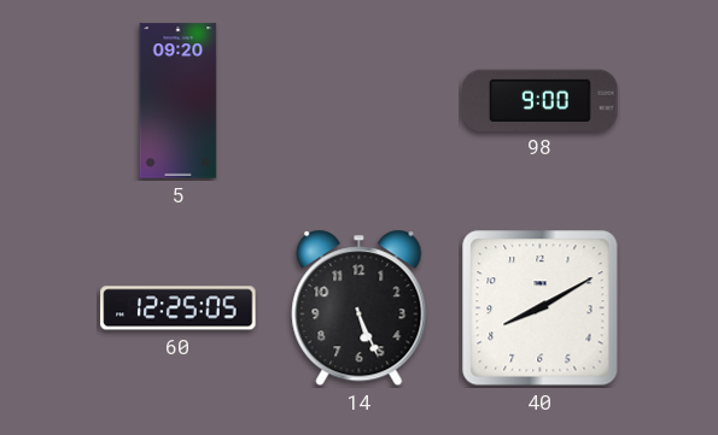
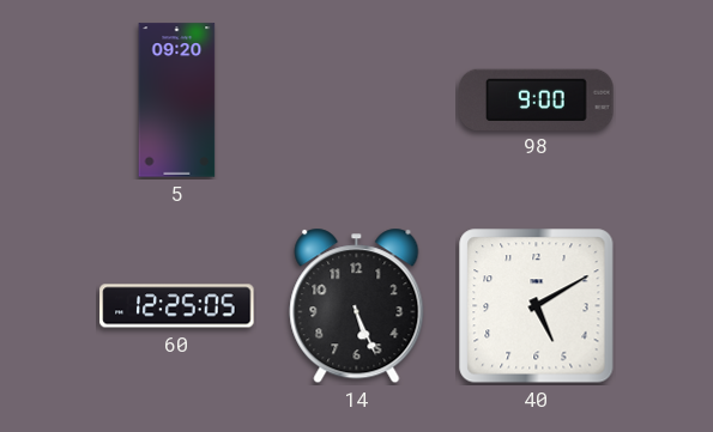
40: 8:10 -> 5:10 (537, 306)
